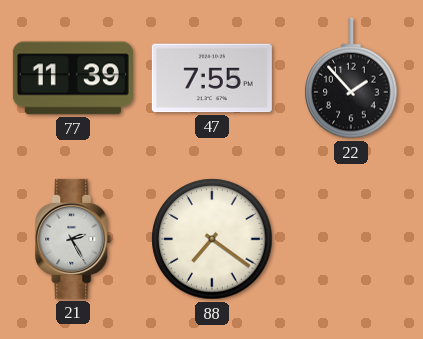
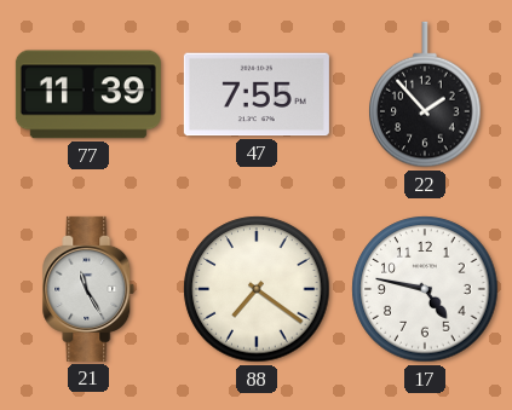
21: 2:25 -> 11:25 (88, 289)
17: none -> 4:47 (425, 289)
